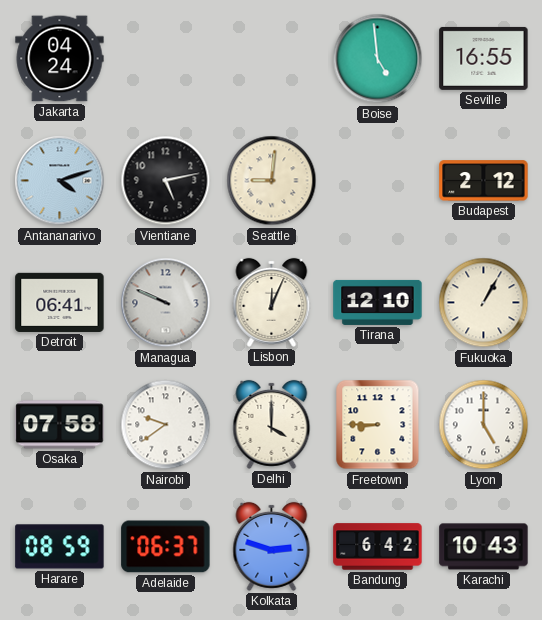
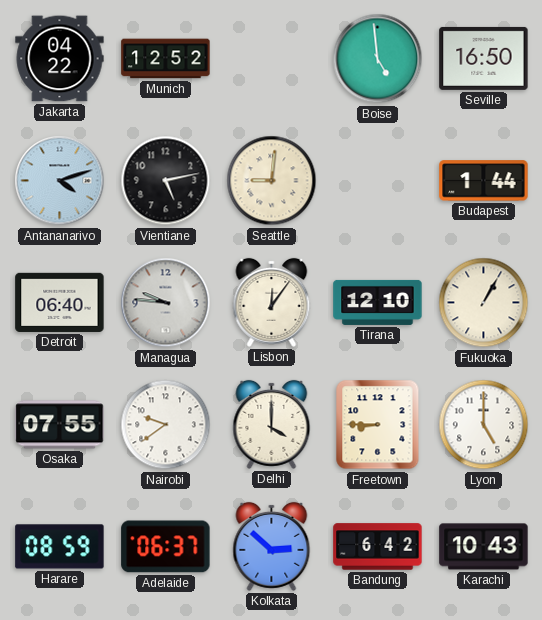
Jakarta: 04:24 -> 04:22 (60, 59)
Munich: none -> 12:52 (166, 59)
Seville: 16:55 -> 16:50 (484, 58)
Budapest: 2:12 -> 1:44 (484, 181)
Detroit: 06:41 -> 06:40 (60, 302)
Managua: 9:49 -> 9:46 (166, 303)
Lisbon: 12:04 -> 12:06 (272, 302)
Osaka: 07:58 -> 07:55 (60, 425)
Kolkata: 2:48 -> 2:52 (272, 546)
